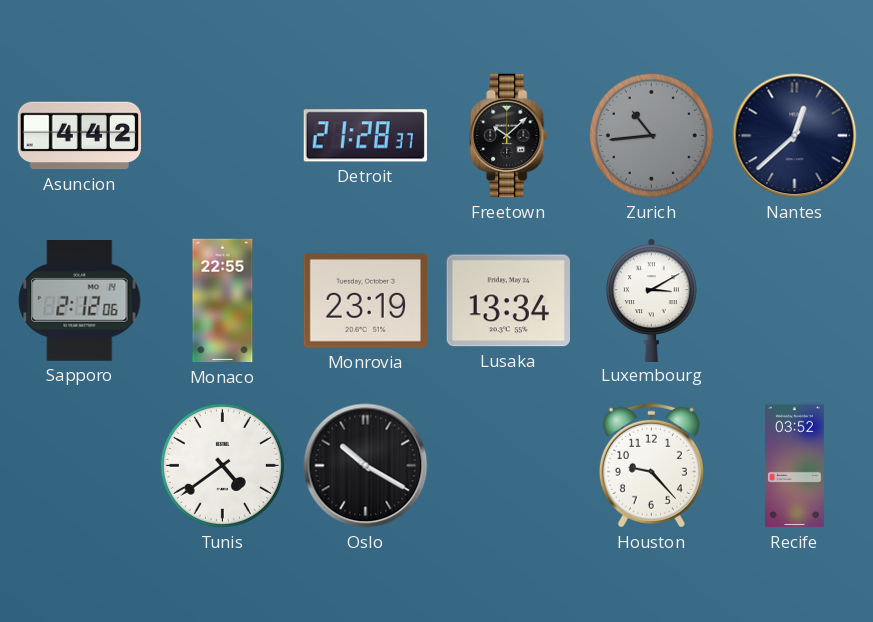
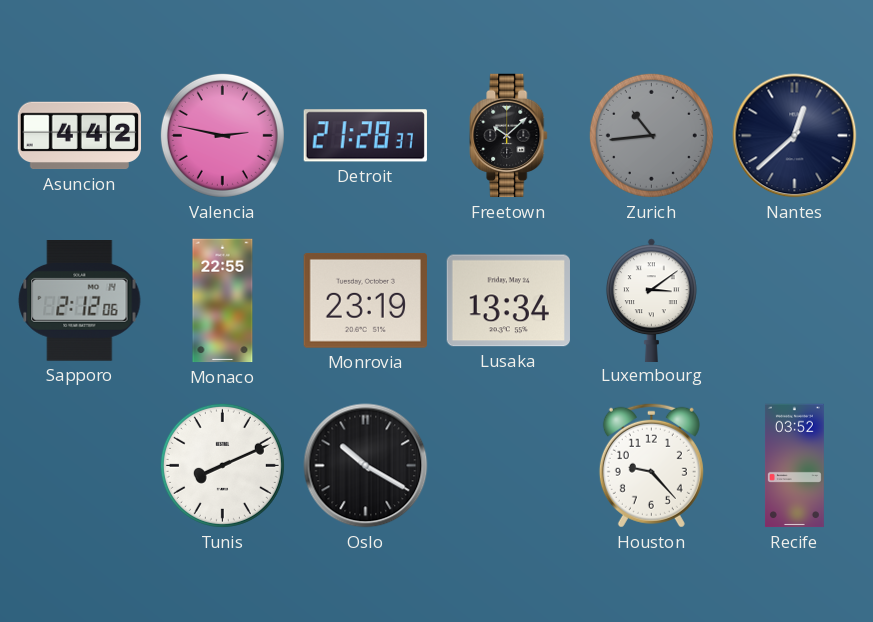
Valencia: none -> 2:47 (222, 135)
Luxembourg: 3:10 -> 3:09 (651, 300)
Tunis: 4:39 -> 8:11 (222, 465)
